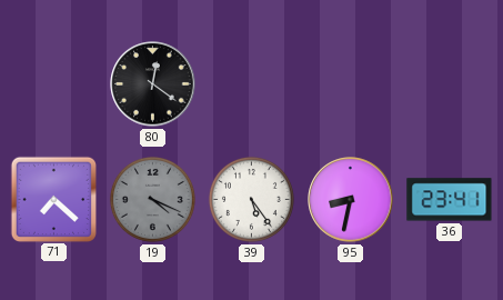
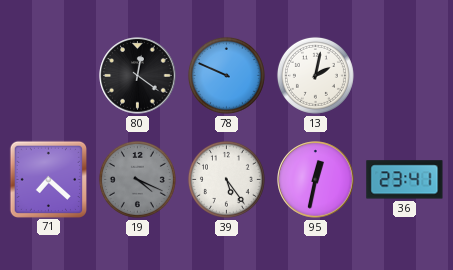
78: none -> 9:49 (226, 75)
13: none -> 2:02 (315, 75)
95: 8:32 -> 12:32 (316, 180)
